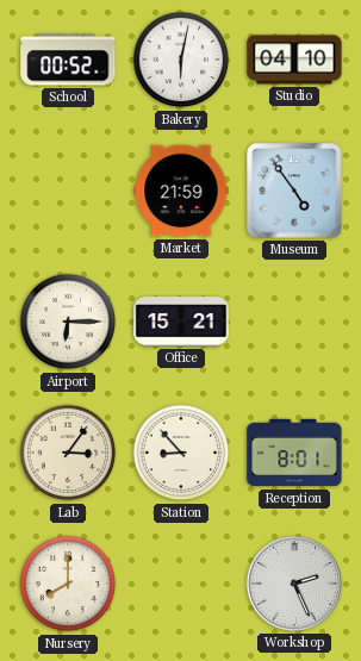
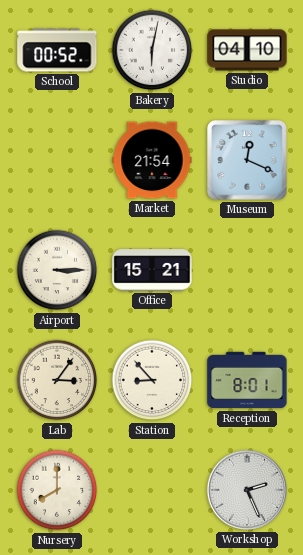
Market: 21:59 -> 21:54 (152, 160)
Museum: 4:54 -> 12:19 (247, 160)
Airport: 6:15 -> 3:15 (57, 270)
